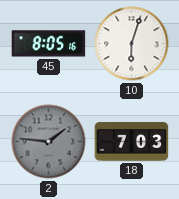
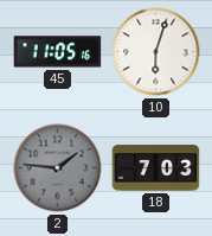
45: 8:05 -> 11:05 (58, 52)
